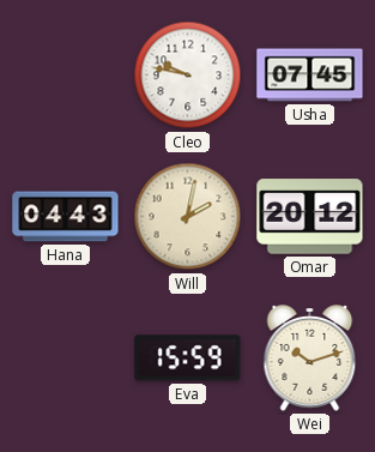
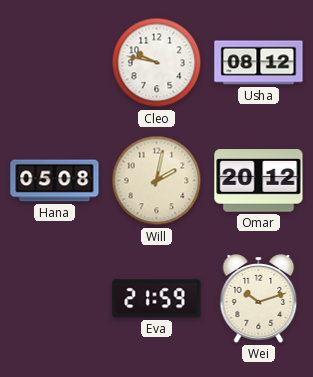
Usha: 07:45 -> 08:12 (259, 63)
Hana: 04:43 -> 05:08 (55, 181)
Eva: 15:59 -> 21:59 (157, 299)
